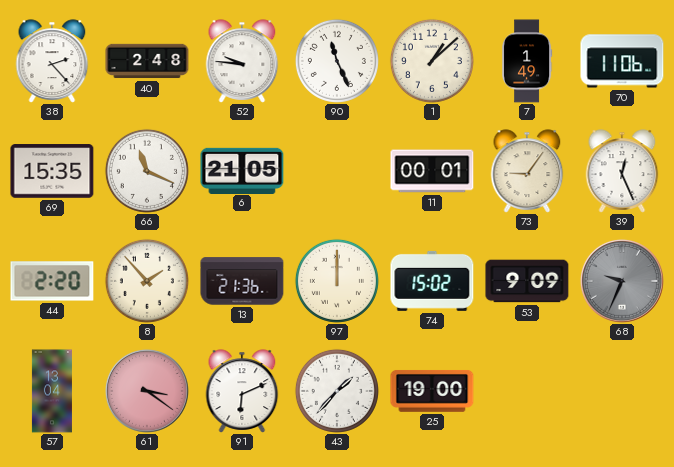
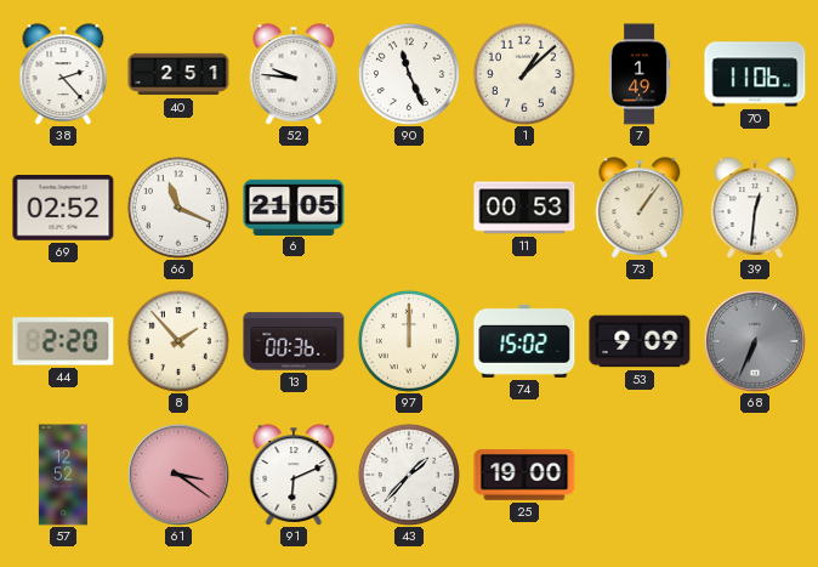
40: 2:48 -> 2:51 (178, 74)
69: 15:35 -> 02:52 (63, 208)
11: 00:01 -> 00:53 (524, 208)
73: 9:06 -> 1:06 (640, 208)
39: 12:26 -> 12:31 (755, 208)
13: 21:36 -> 00:36 (294, 341)
68: 9:34 -> 6:34 (755, 341)
57: 13:04 -> 12:52 (63, 475)
